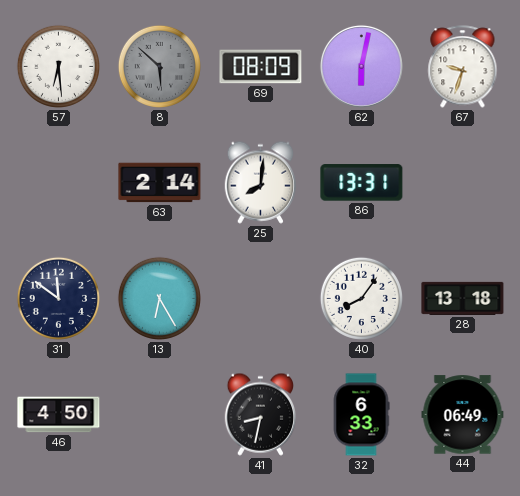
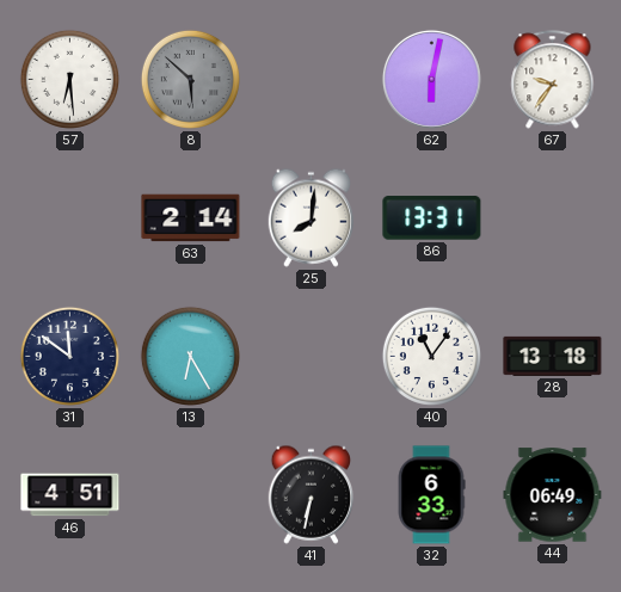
69: 08:09 -> none (261, 67)
67: 9:33 -> 9:36 (553, 80)
40: 8:06 -> 11:06 (431, 356)
46: 4:50 -> 4:51 (70, 495)
41: 8:32 -> 6:32 (312, 494)
